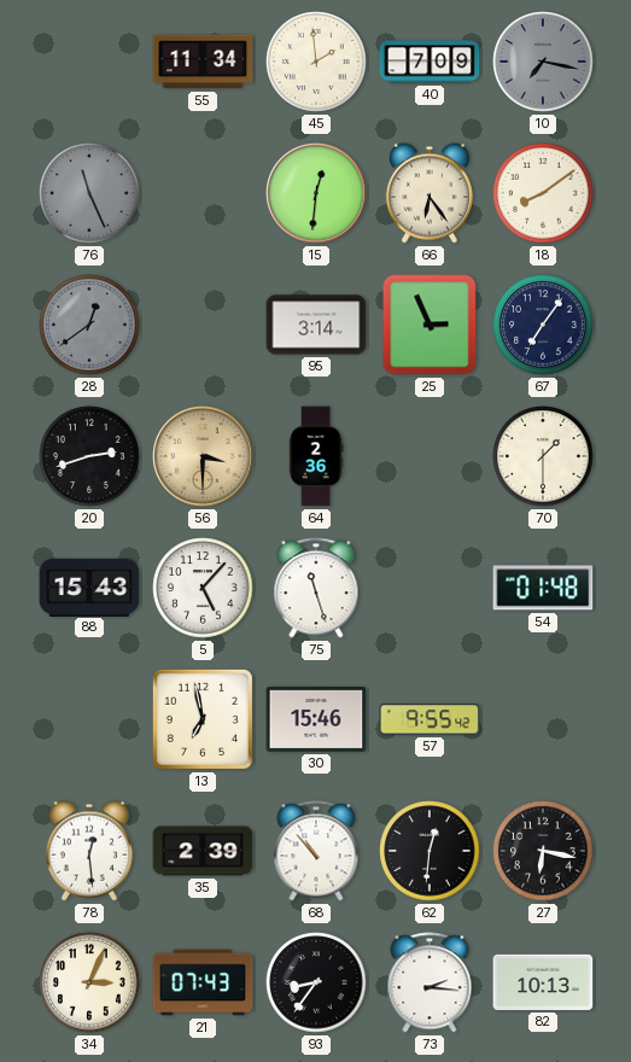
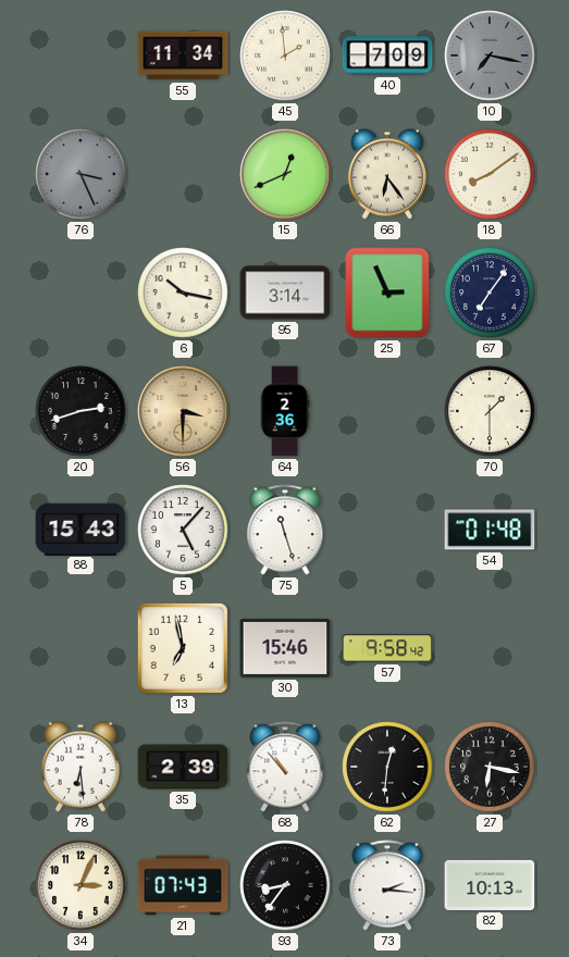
76: 11:26 -> 3:26 (81, 174)
15: 12:31 -> 12:41 (285, 174)
28: 12:39 -> none (89, 325)
6: none -> 10:17 (183, 293)
57: 9:55 -> 9:58 (387, 648)
78: 12:29 -> 6:29 (81, 767)
